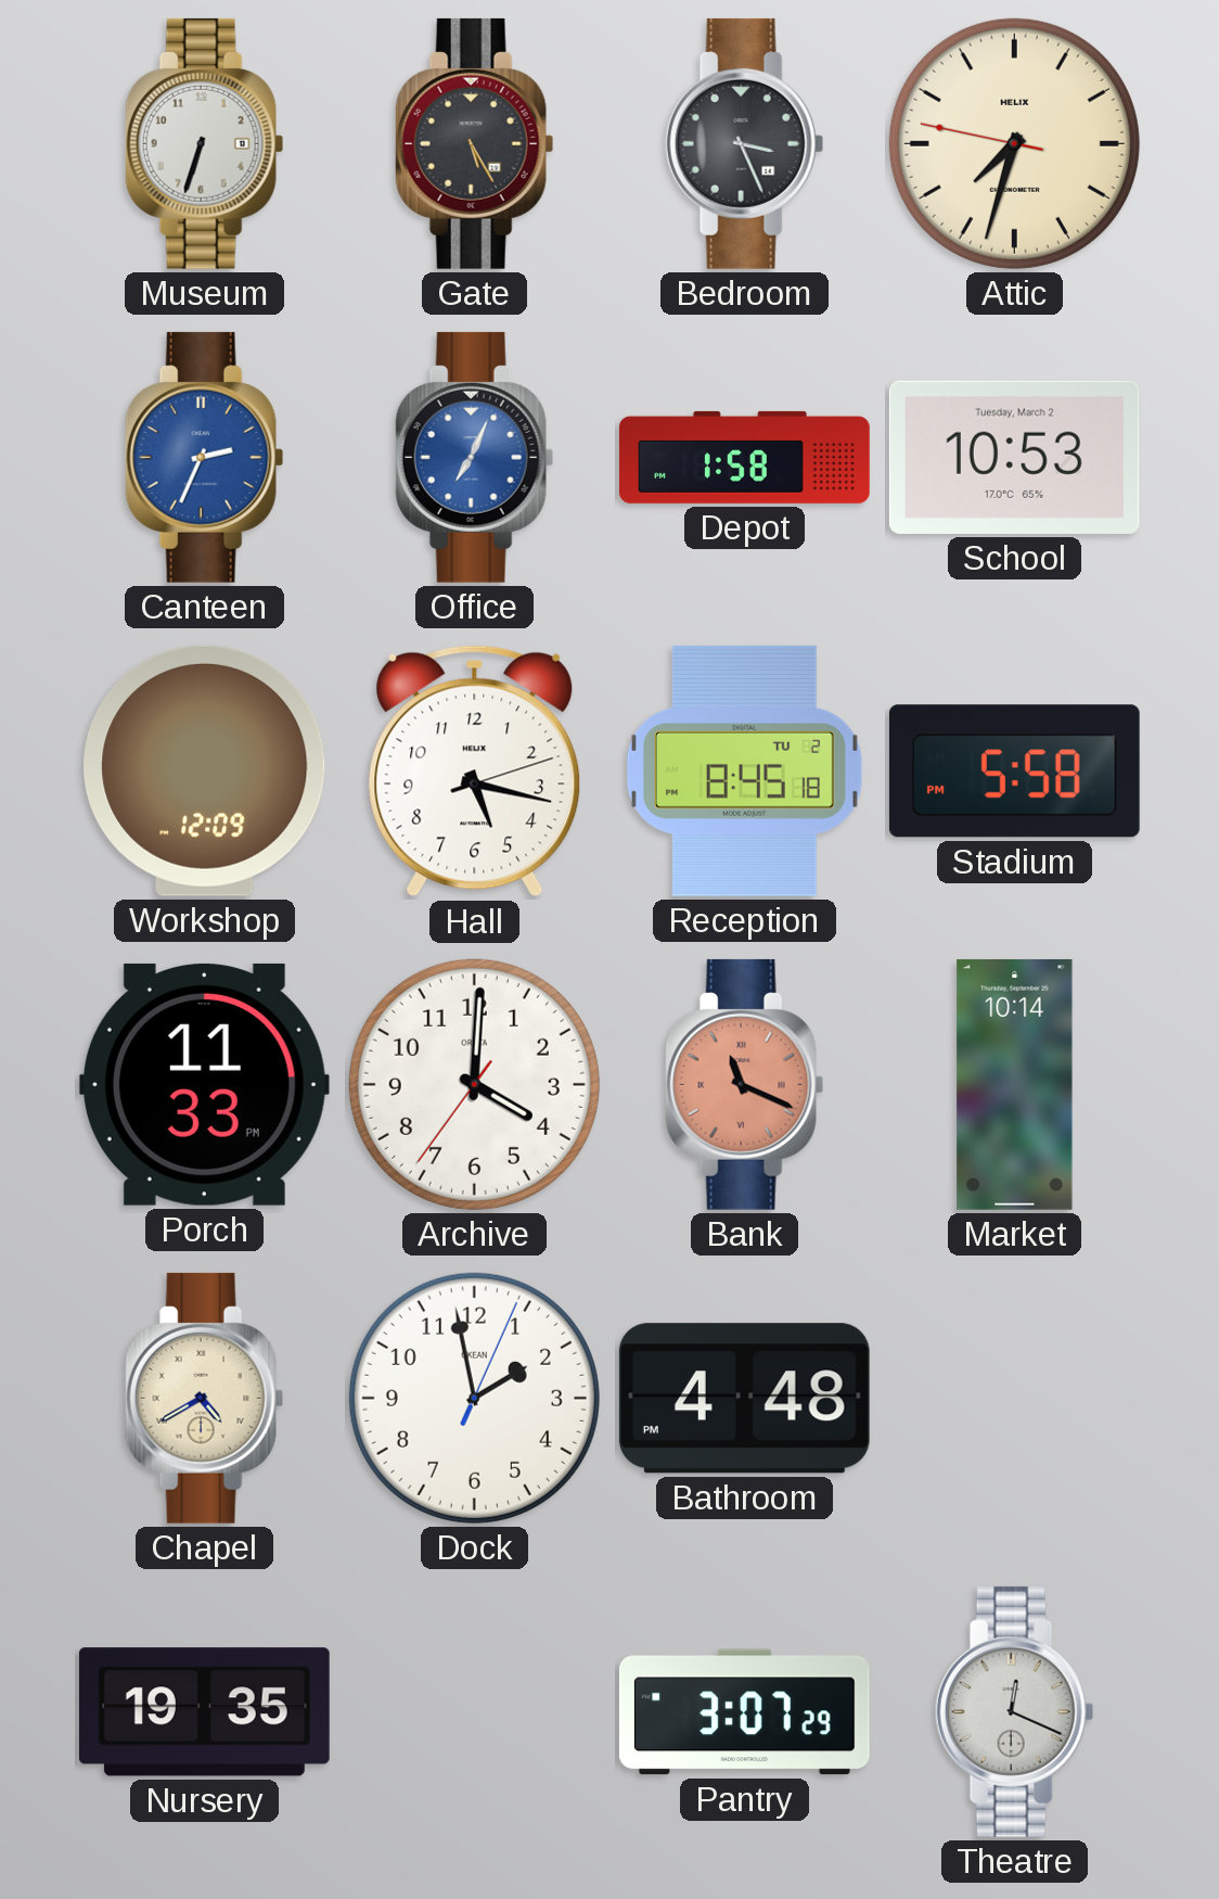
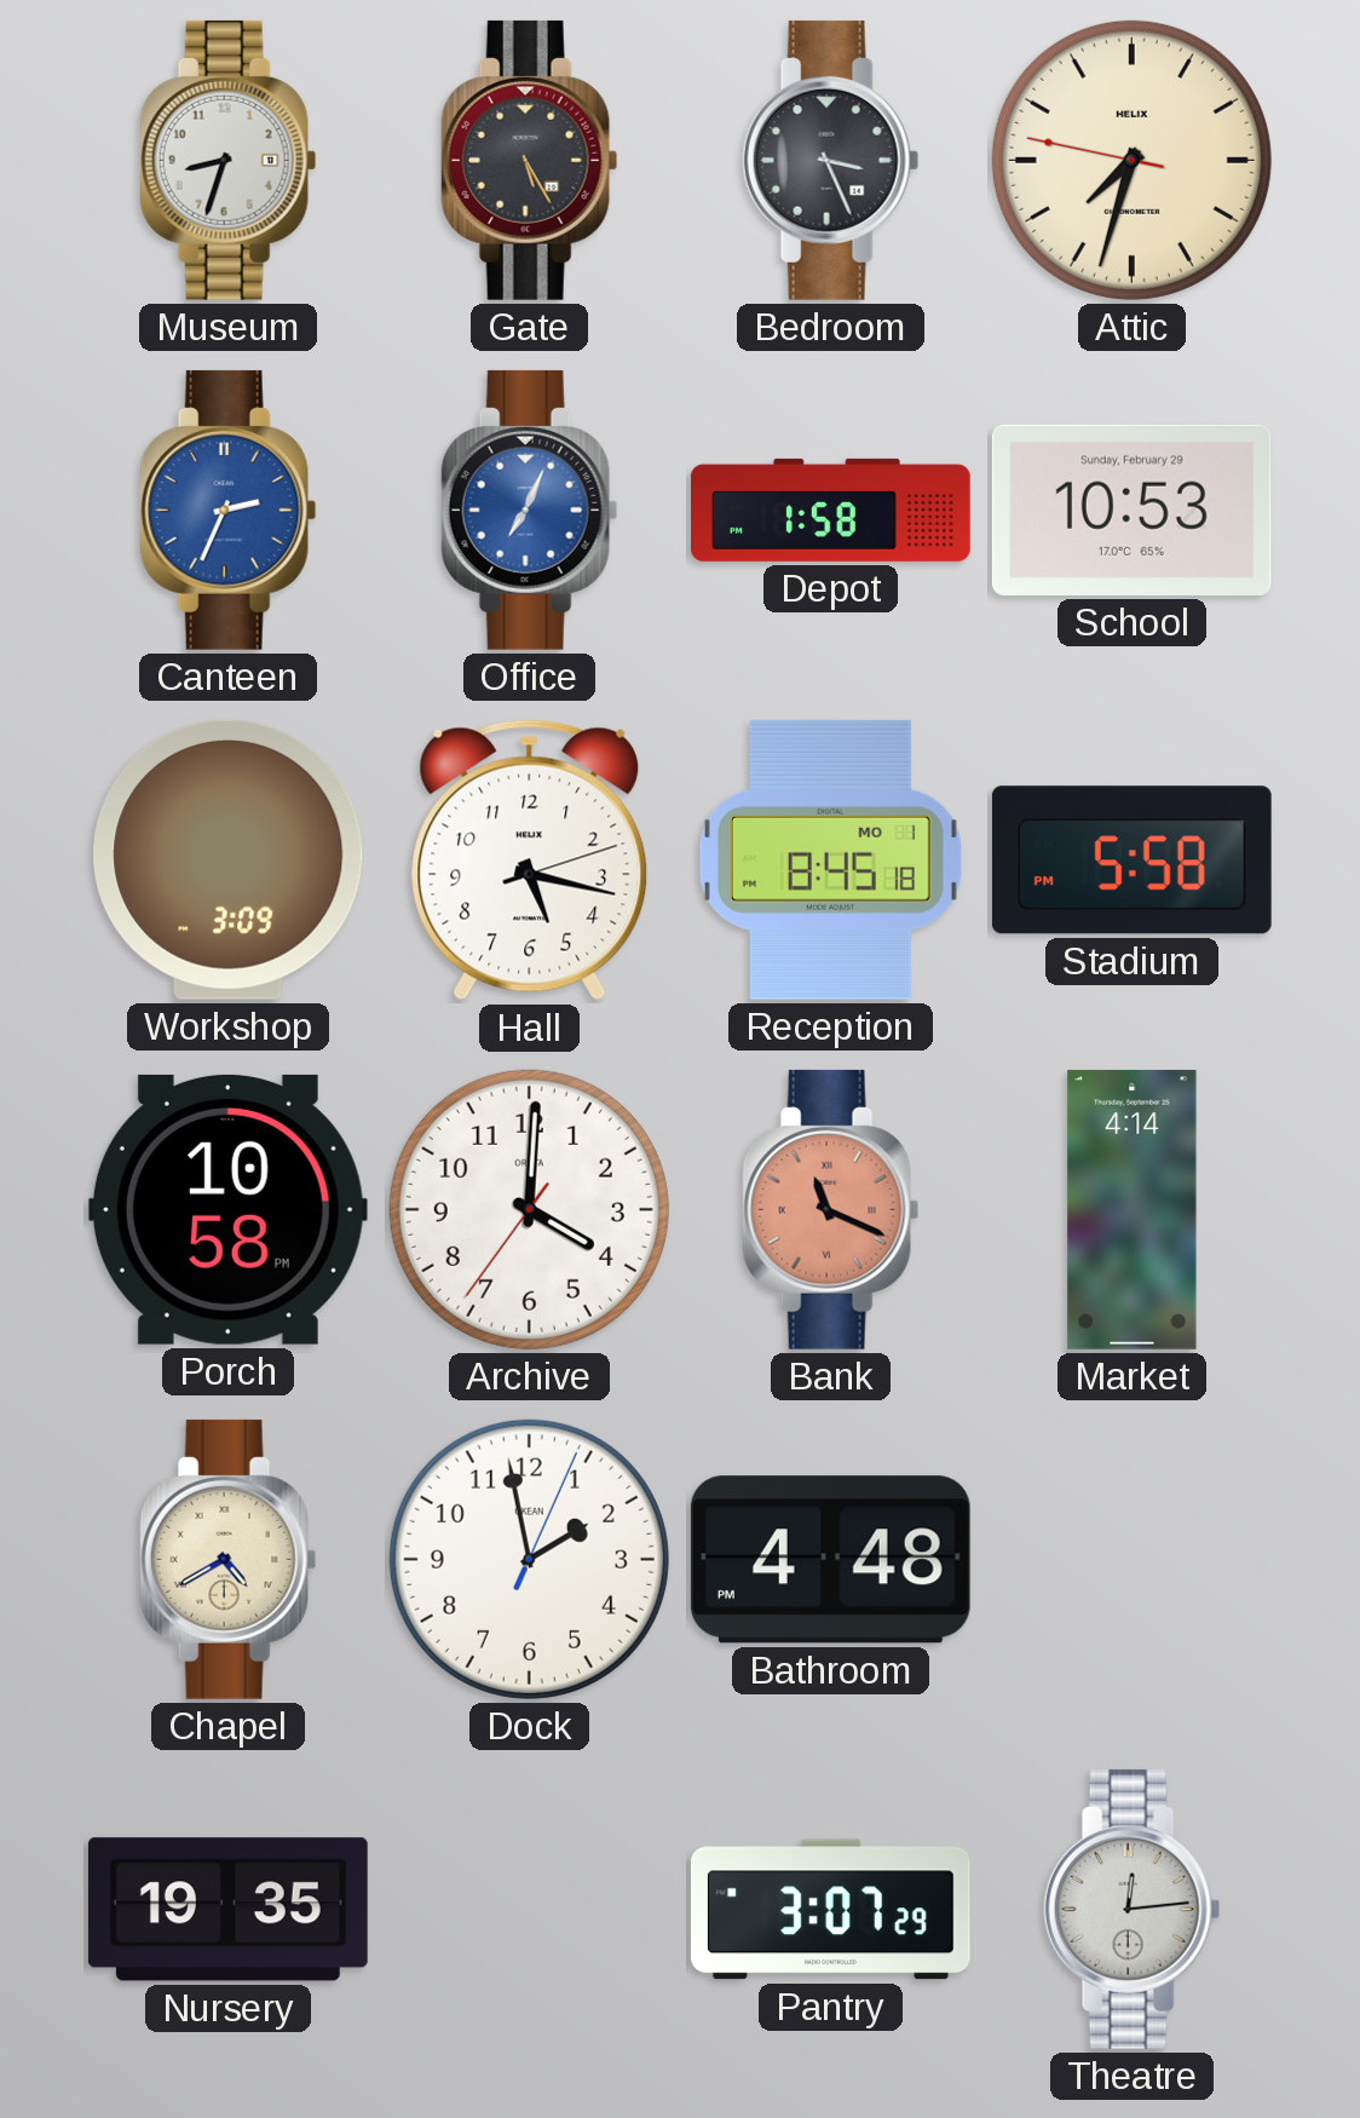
Museum: 6:33 -> 8:33 (229, 160)
School date: Tuesday, March 2 -> Sunday, February 29 (1131, 510)
Workshop: 12:09 -> 3:09 (229, 859)
Reception date: TU 2 -> MO 1 (830, 859)
Porch: 11:33 -> 10:58 (227, 1209)
Market: 10:14 -> 4:14 (1133, 1209)
Theatre: 12:19 -> 12:14 (1133, 1909)
